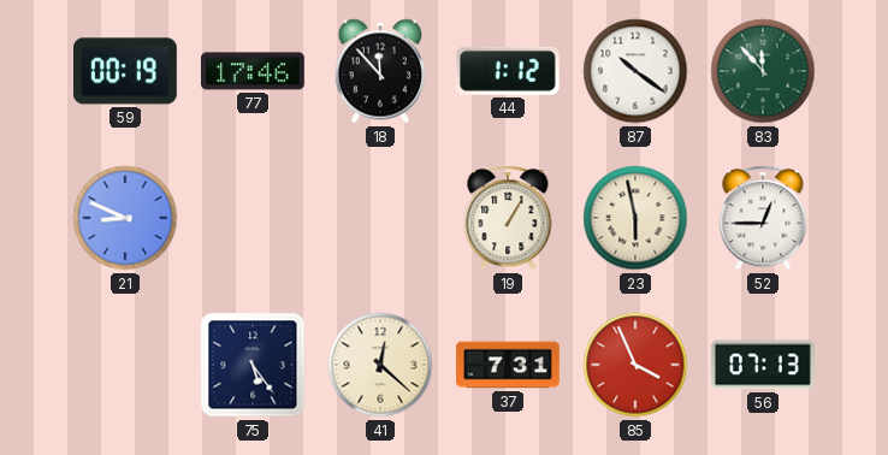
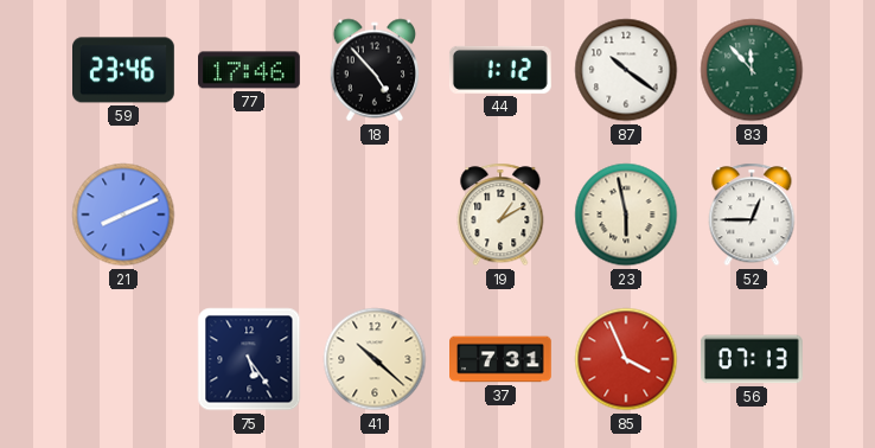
59: 00:19 -> 23:46 (124, 70)
18: 11:53 -> 4:53 (375, 70)
21: 8:49 -> 8:11 (123, 215)
19: 1:05 -> 1:10 (500, 215)
41: 12:22 -> 10:22 (375, 359)
